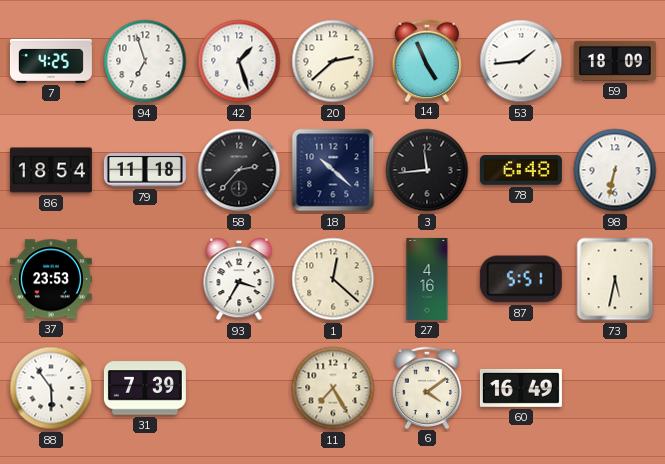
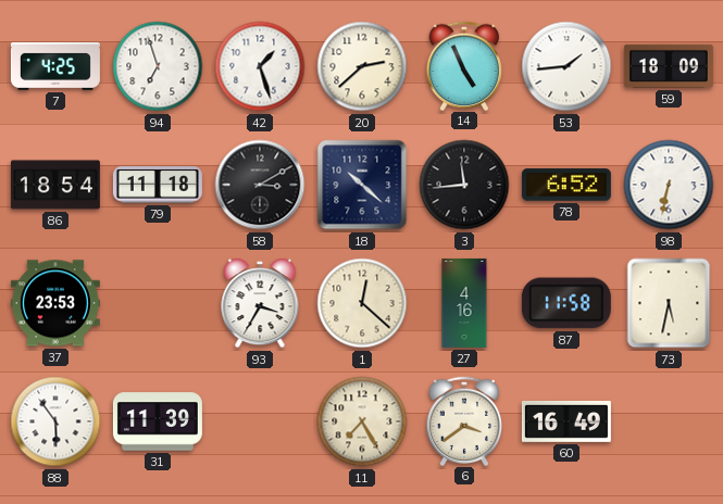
58: 2:37 -> 3:10 (260, 185)
78: 6:48 -> 6:52 (566, 185)
87: 5:51 -> 11:58 (566, 303)
31: 7:39 -> 11:39 (158, 421)
6: 4:09 -> 3:39 (464, 420)
